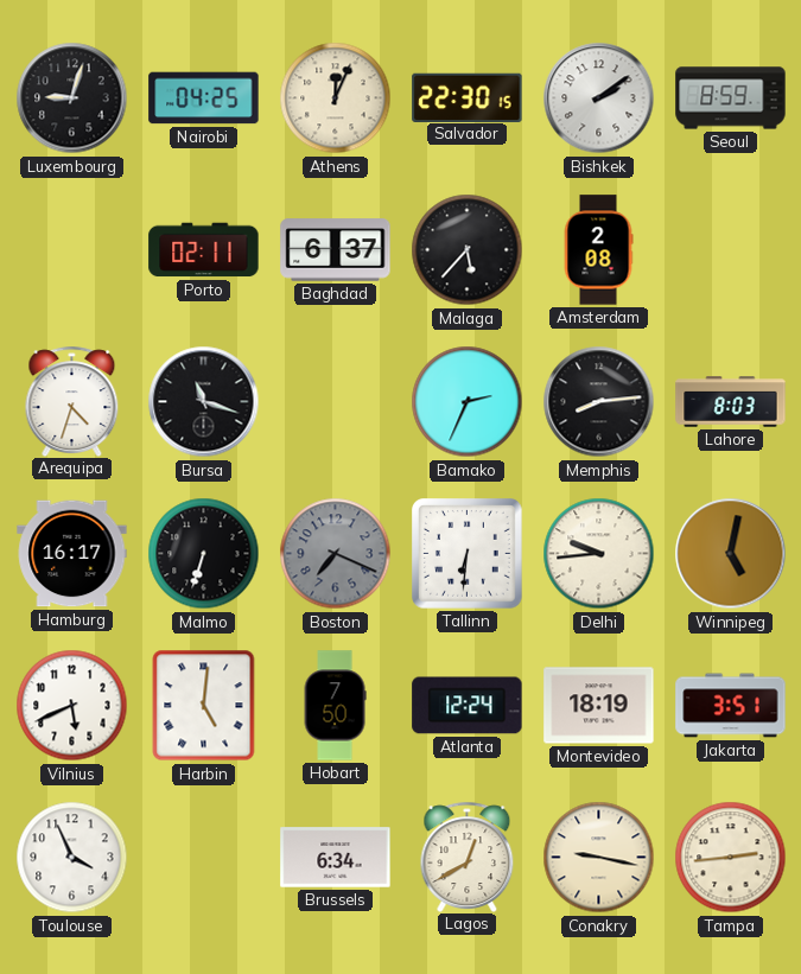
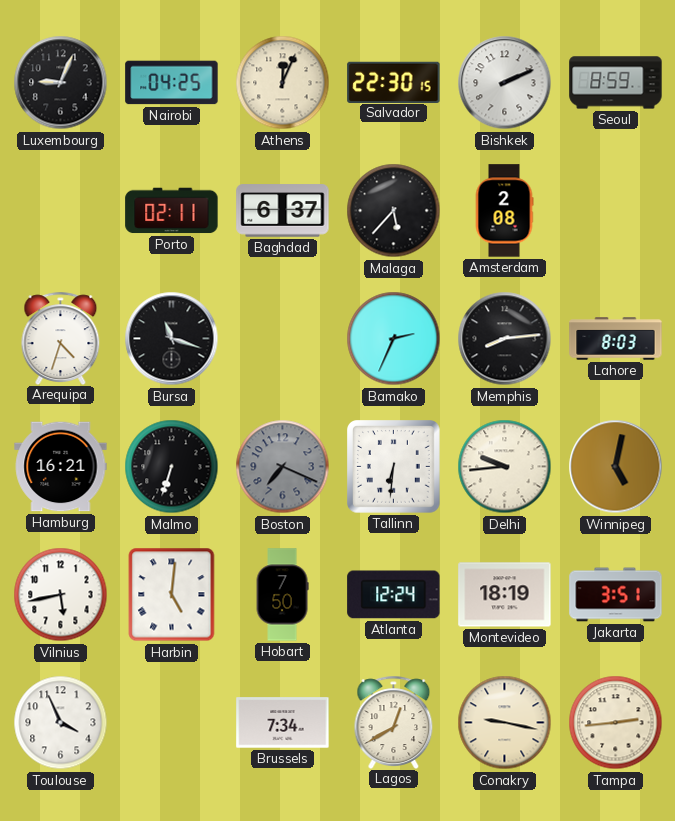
Luxembourg: 9:03 -> 9:04 (61, 83)
Bishkek: 2:09 -> 2:11 (505, 83)
Hamburg: 16:17 -> 16:21 (61, 467)
Vilnius: 5:41 -> 5:43 (61, 595)
Brussels: 6:34 -> 7:34 (283, 723)
